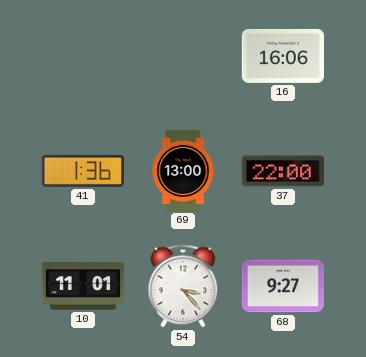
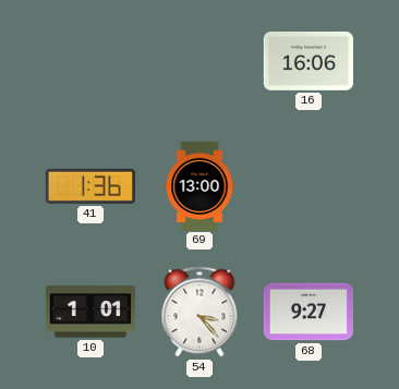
37: 22:00 -> none (282, 171)
10: 11:01 -> 1:01 (89, 312)
